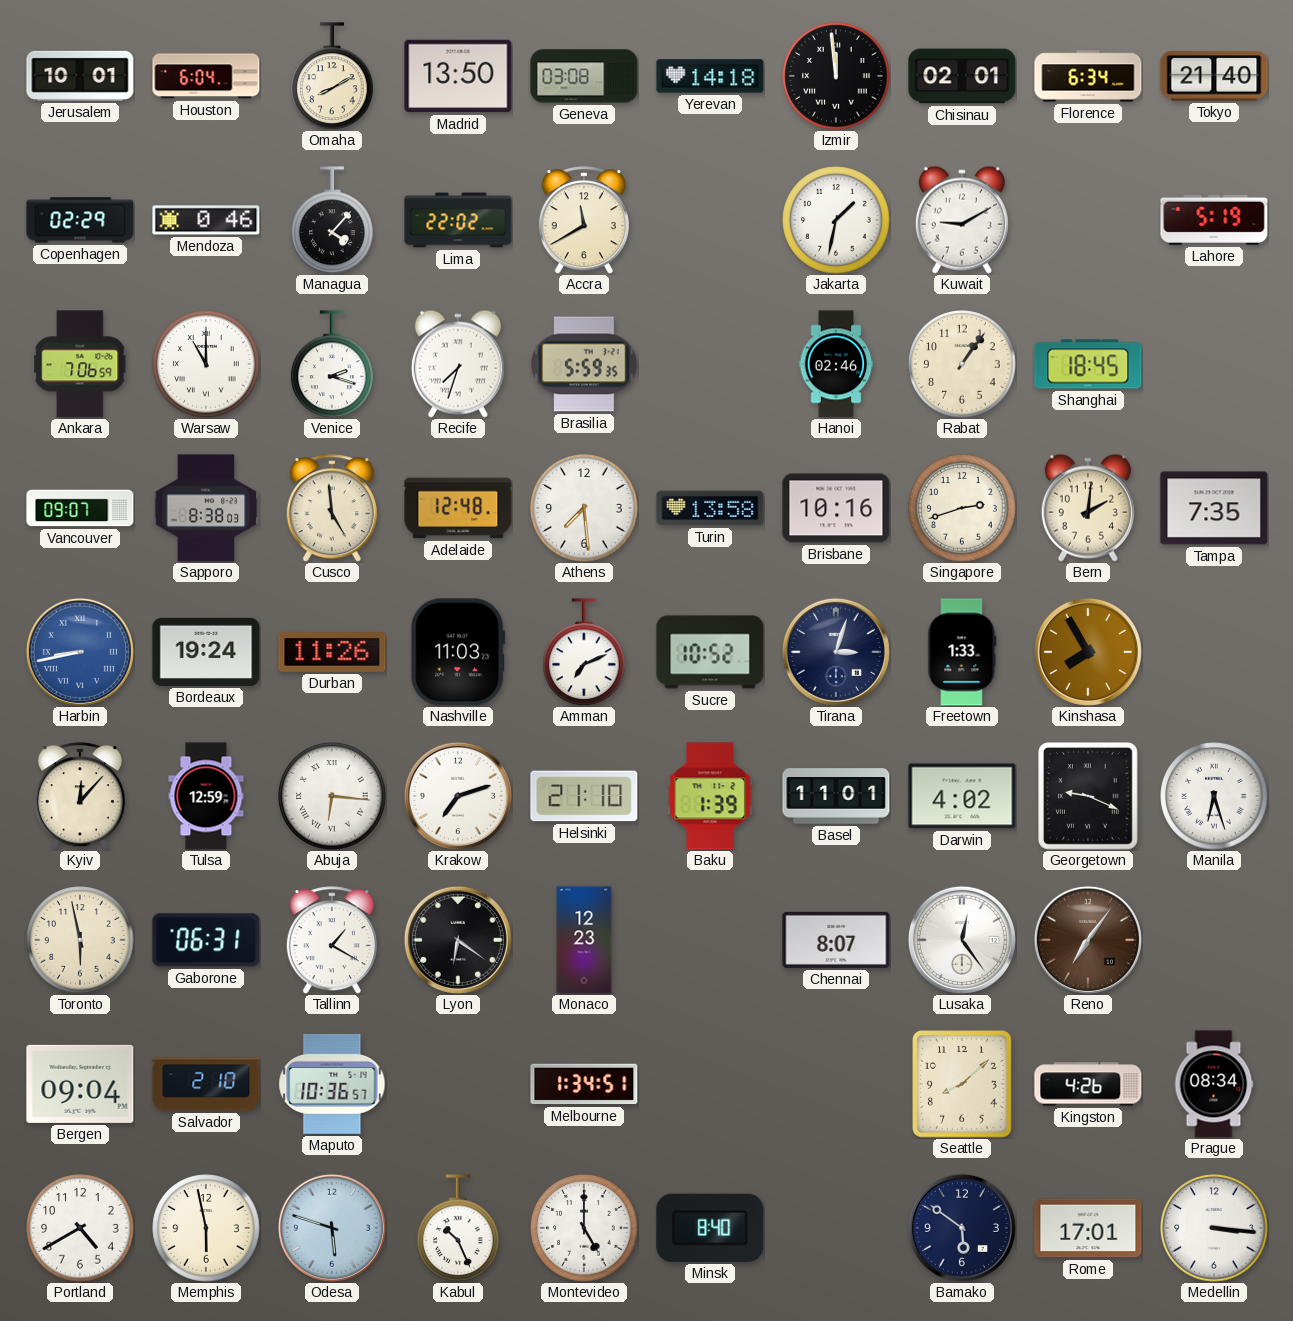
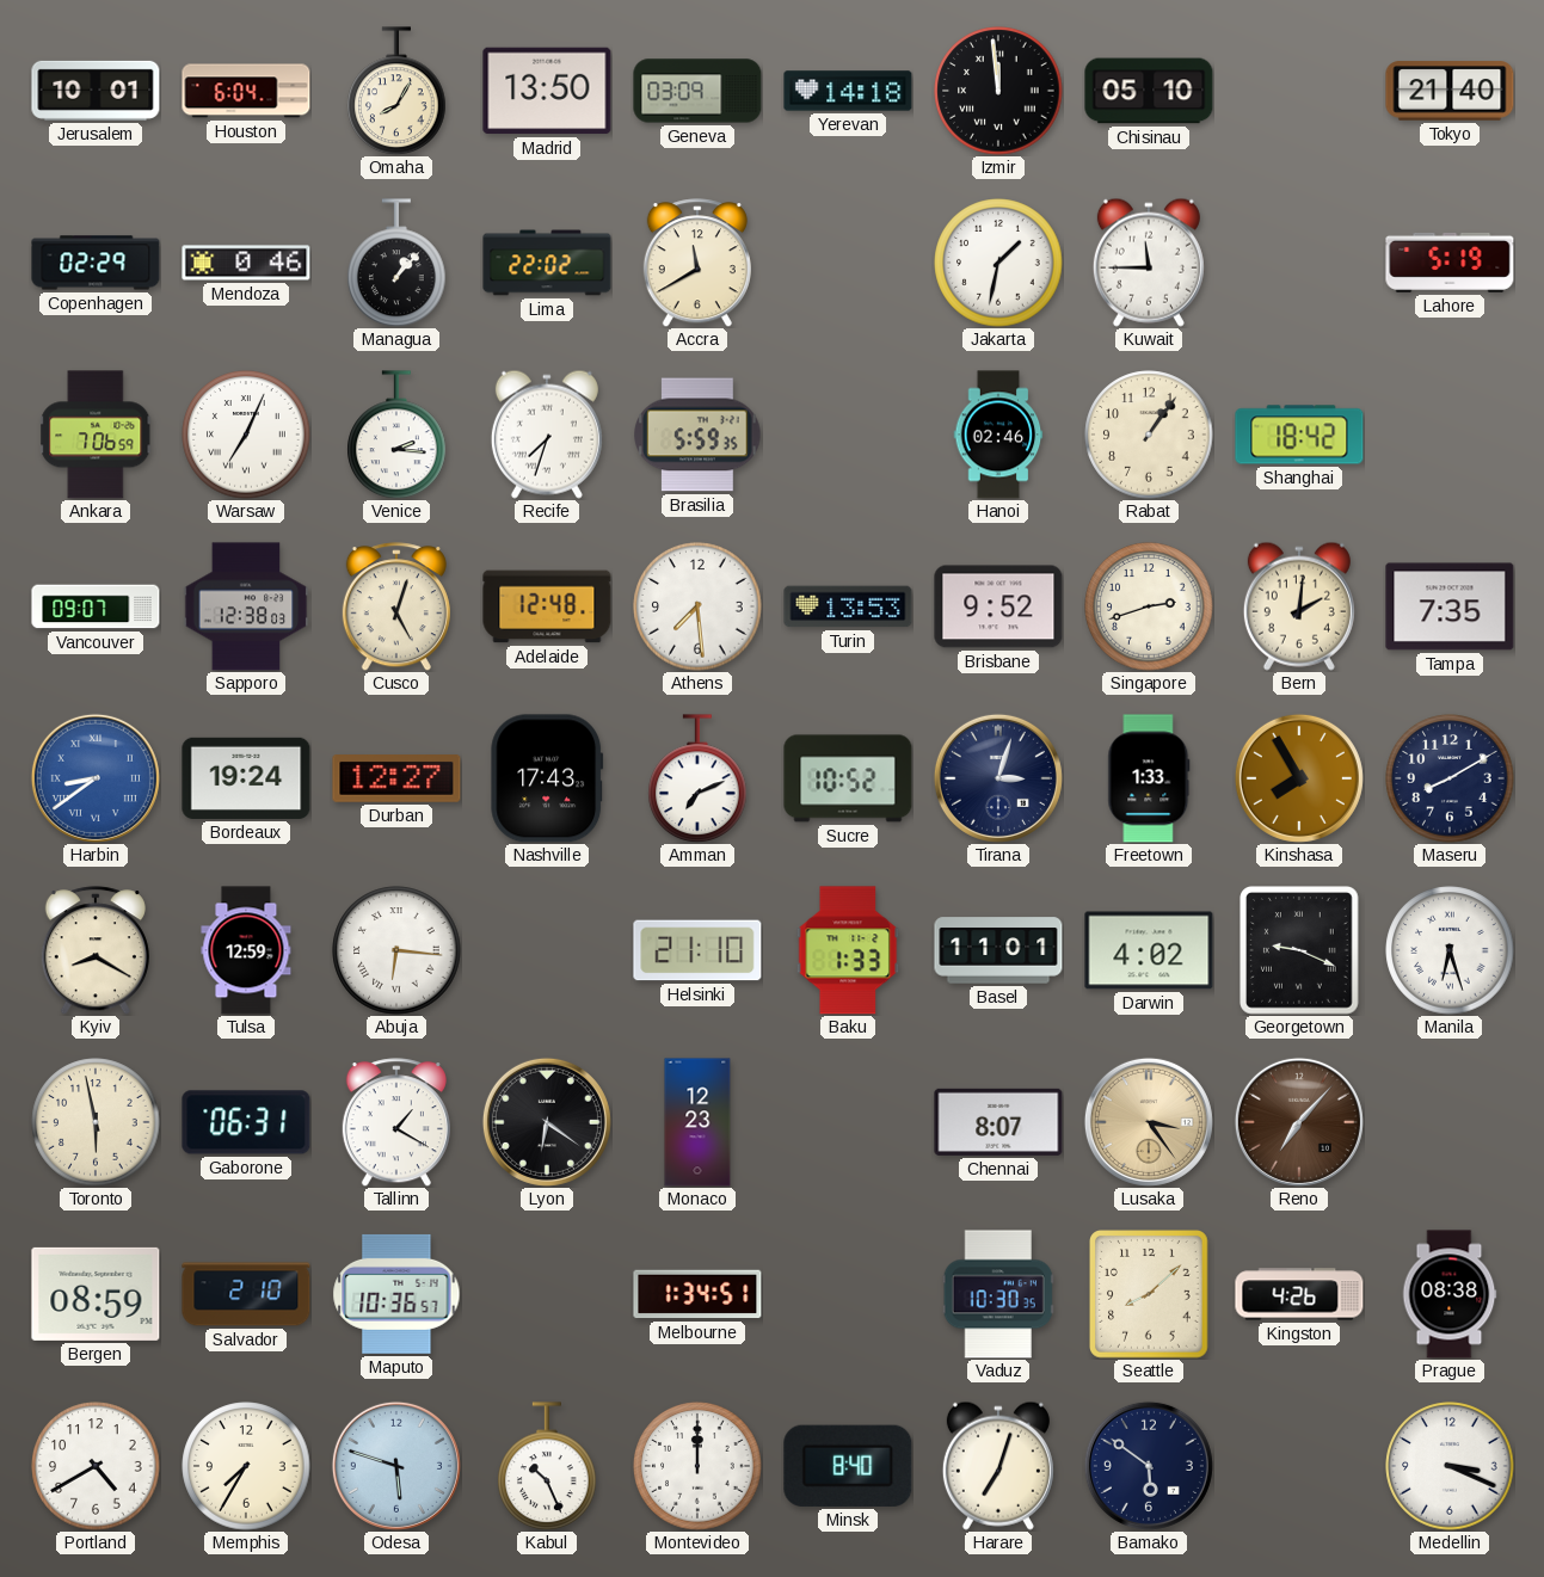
Omaha: 8:10 -> 8:05 (396, 91)
Geneva: 03:08 -> 03:09 (697, 91)
Chisinau: 02:01 -> 05:10 (1149, 91)
Florence: 6:34 -> none (1088, 76)
Managua: 4:07 -> 1:07 (396, 263)
Kuwait: 9:10 -> 11:45 (1149, 263)
Warsaw: 11:00 -> 7:04 (246, 435)
Venice: 2:18 -> 2:16 (396, 435)
Shanghai: 18:45 -> 18:42 (1299, 435)
Sapporo: 8:38 -> 12:38 (246, 606)
Cusco: 4:59 -> 5:03 (396, 606)
Turin: 13:58 -> 13:53 (848, 606)
Brisbane: 10:16 -> 9:52 (998, 606)
Harbin: 8:43 -> 8:39 (96, 778)
Durban: 11:26 -> 12:27 (396, 778)
Nashville: 11:03 -> 17:43 (547, 778)
Maseru: none -> 8:10 (1450, 778)
Kyiv: 12:07 -> 8:20 (96, 950)
Krakow: 7:12 -> none (458, 796)
Baku: 1:39 -> 1:33 (848, 950)
Lusaka: 12:24 -> 3:24 (1149, 1122)
Lusaka dial: white -> champagne (1149, 1122)
Reno: 7:06 -> 7:07 (1299, 1122)
Bergen: 09:04 -> 08:59 (96, 1294)
Vaduz: none -> 10:30 (998, 1294)
Prague: 08:34 -> 08:38 (1450, 1294)
Memphis: 5:58 -> 7:35 (246, 1466)
Montevideo: 5:00 -> 12:00 (697, 1466)
Harare: none -> 7:03 (998, 1466)
Rome: 17:01 -> none (1088, 1228)
Medellin: 3:16 -> 3:19 (1450, 1466)
